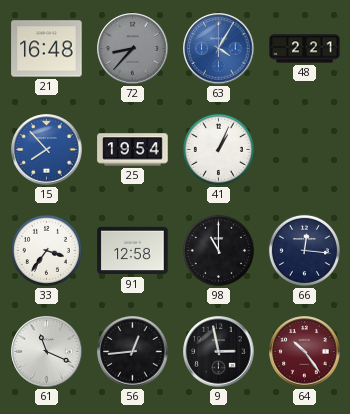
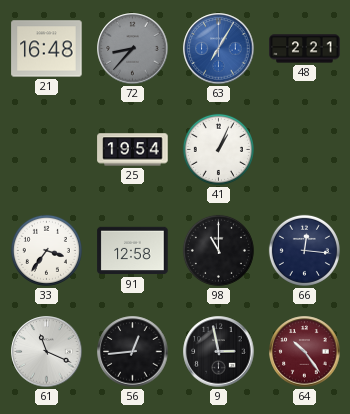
63: 4:05 -> 7:05 (219, 49)
15: 7:53 -> none (47, 150)
